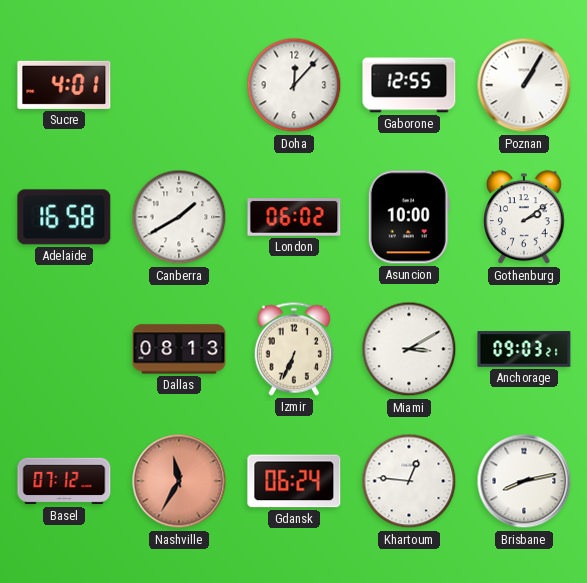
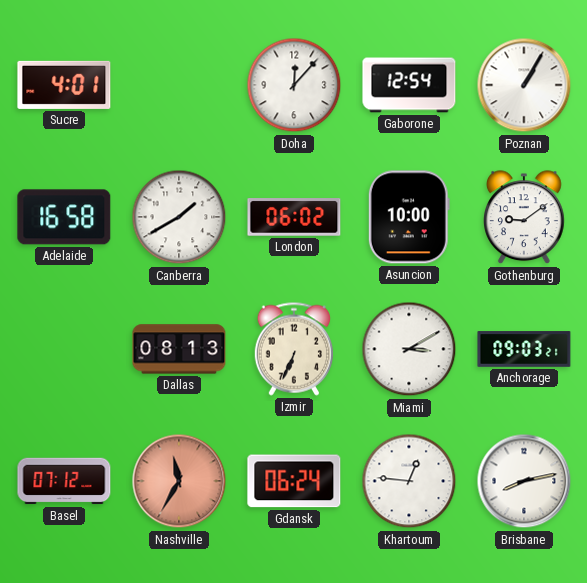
Gaborone: 12:55 -> 12:54 (409, 85)
Gothenburg: 2:09 -> 9:09 (525, 218)
